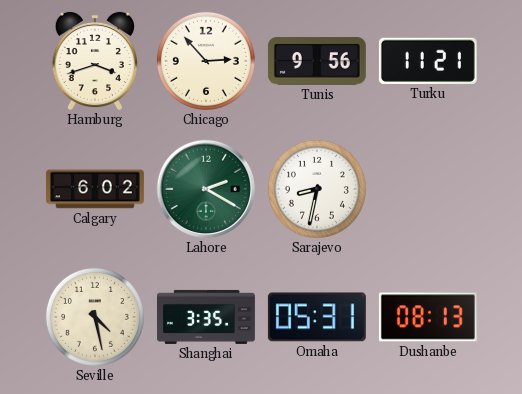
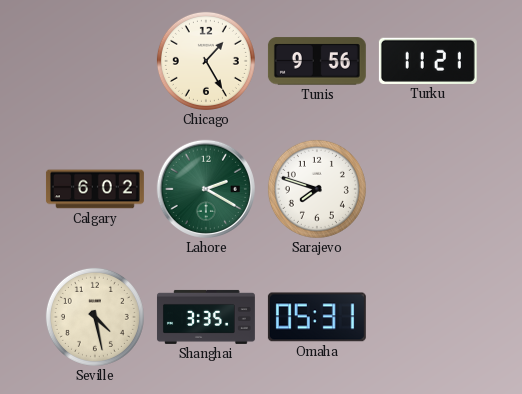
Hamburg: 3:42 -> none (95, 61)
Chicago: 2:53 -> 1:25 (206, 61)
Sarajevo: 8:32 -> 7:48 (317, 189)
Dushanbe: 08:13 -> none (428, 317)
